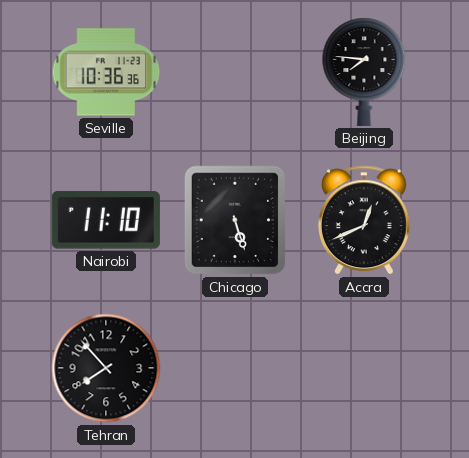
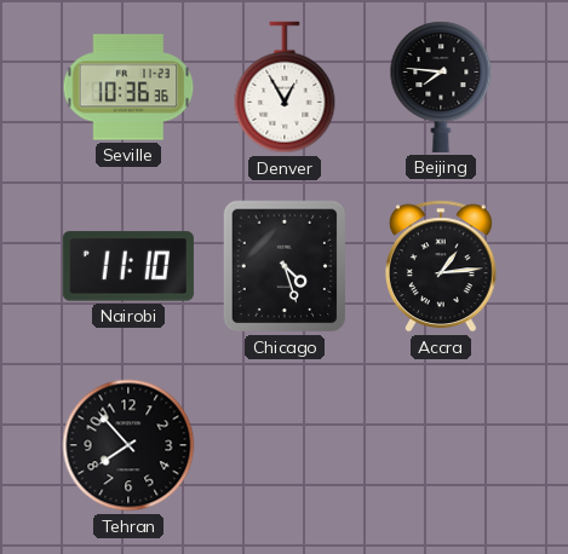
Denver: none -> 12:55 (285, 87)
Chicago: 5:27 -> 4:27 (285, 266)
Accra: 12:41 -> 1:14 (441, 266)
